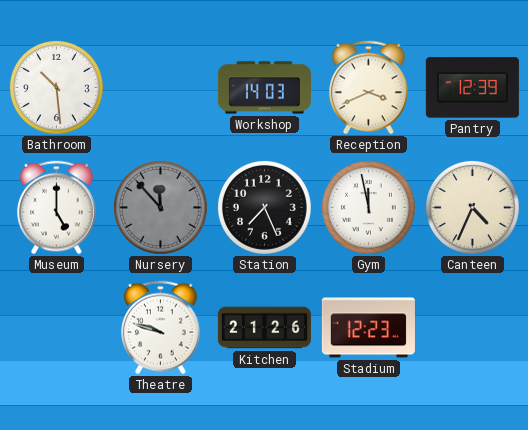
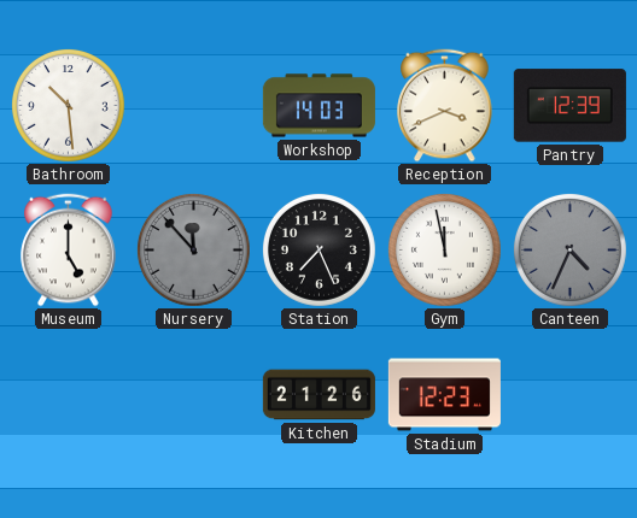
Canteen dial: cream -> grey (569, 249)
Theatre: 9:48 -> none (161, 328)
